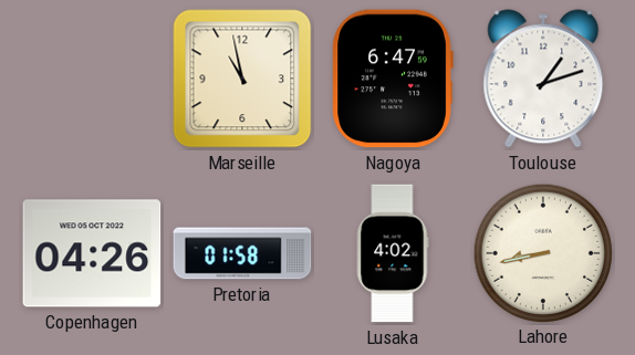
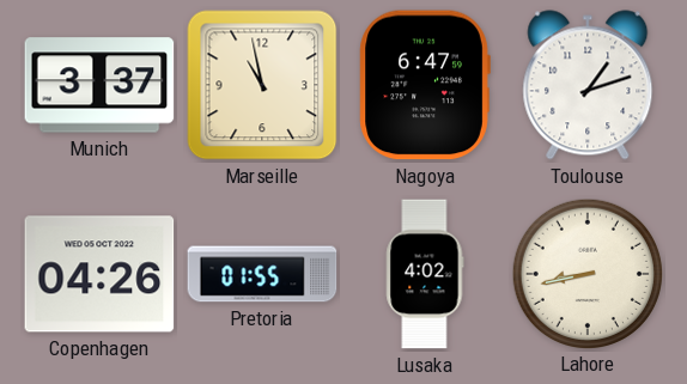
Munich: none -> 3:37 (99, 85)
Pretoria: 01:58 -> 01:55 (262, 274)
